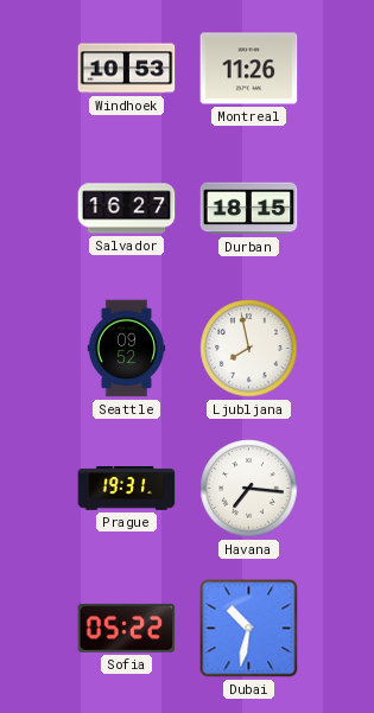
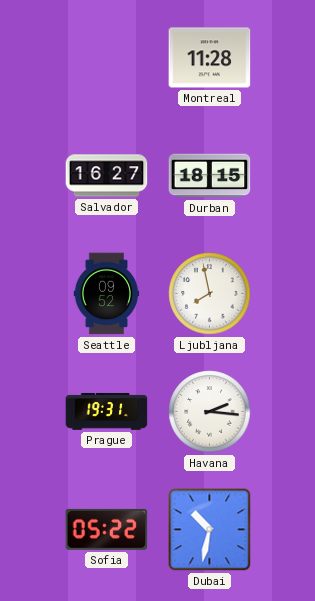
Windhoek: 10:53 -> none (127, 69)
Montreal: 11:26 -> 11:28 (210, 58)
Havana: 7:16 -> 2:16 (210, 412)
